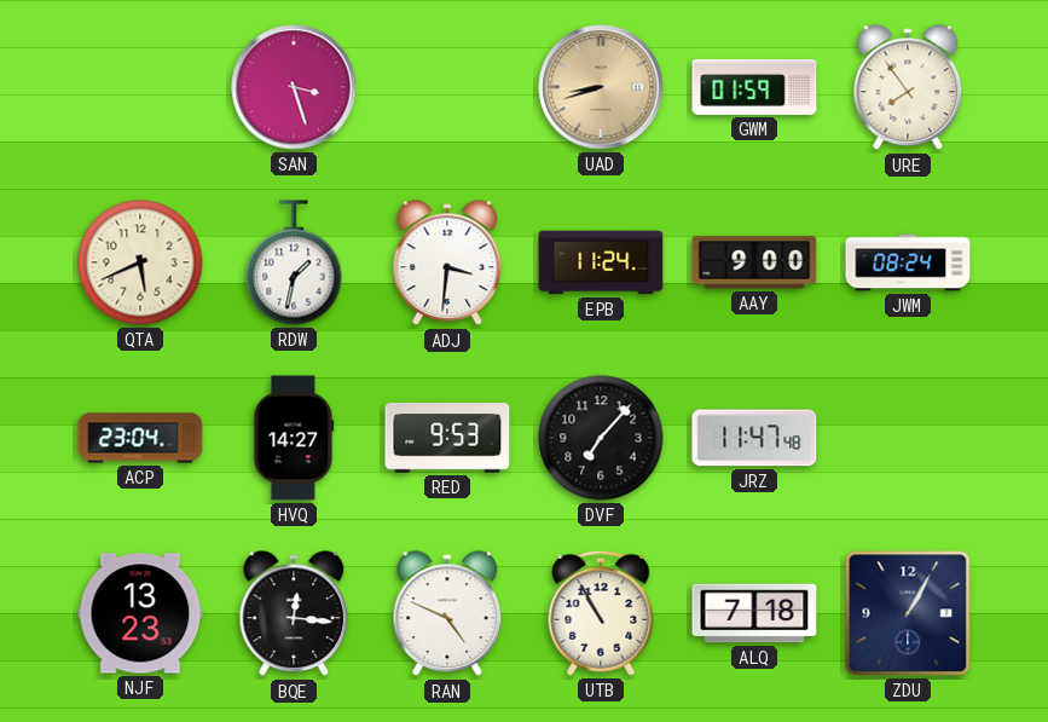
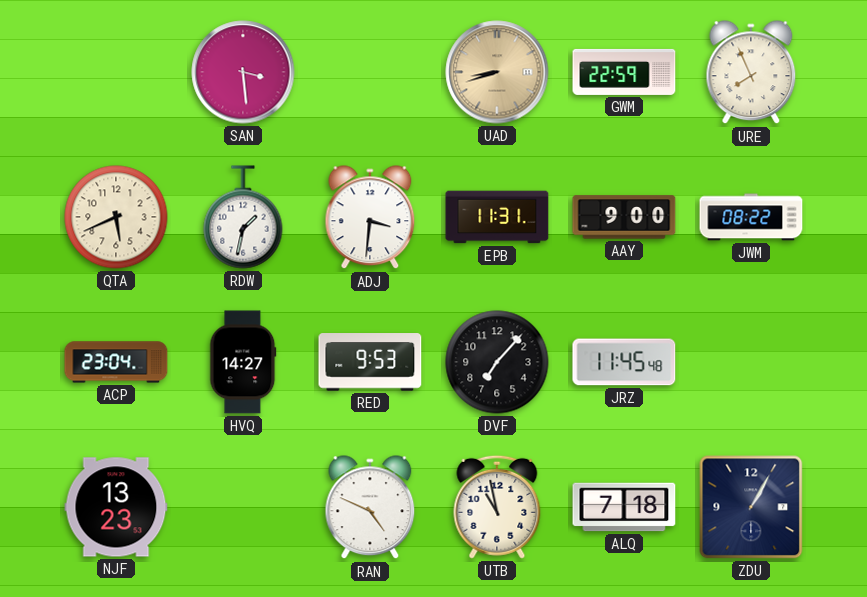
SAN: 3:27 -> 3:29 (243, 72)
GWM: 01:59 -> 22:59 (624, 72)
URE: 7:54 -> 7:56 (751, 73)
EPB: 11:24 -> 11:31 (497, 217)
JWM: 08:24 -> 08:22 (751, 217)
JRZ: 11:47 -> 11:45 (624, 362)
BQE: 12:16 -> none (294, 614)
UTB: 10:55 -> 10:58 (497, 507)
